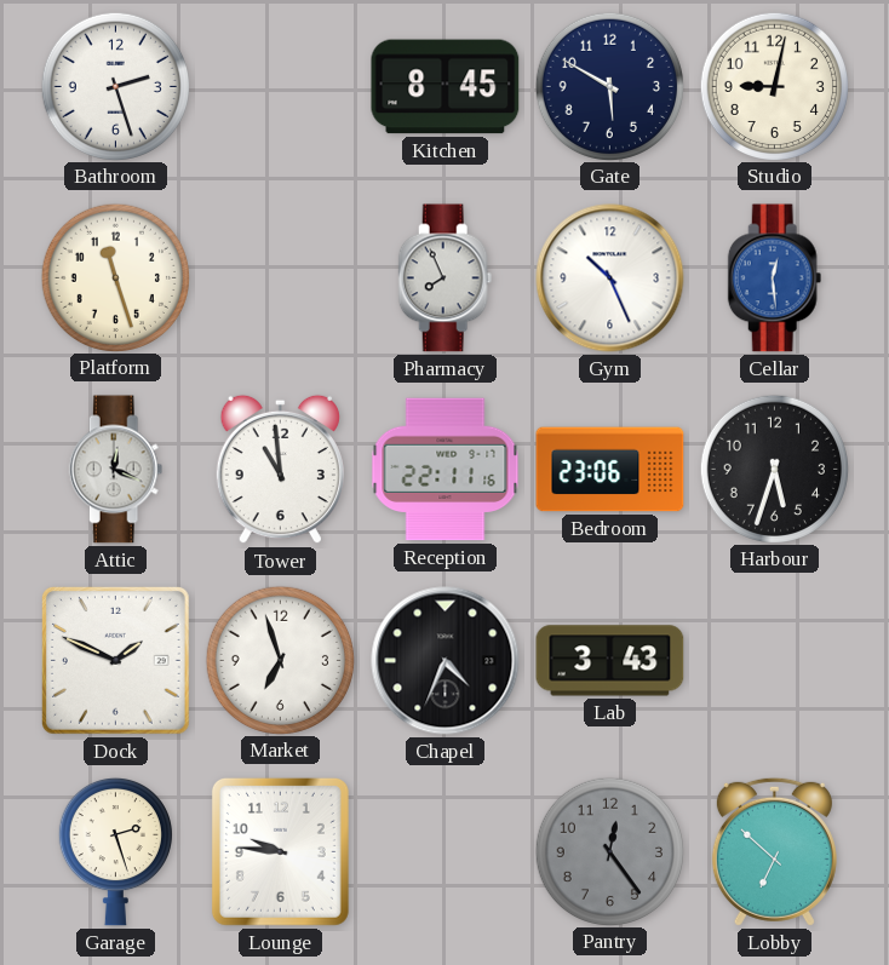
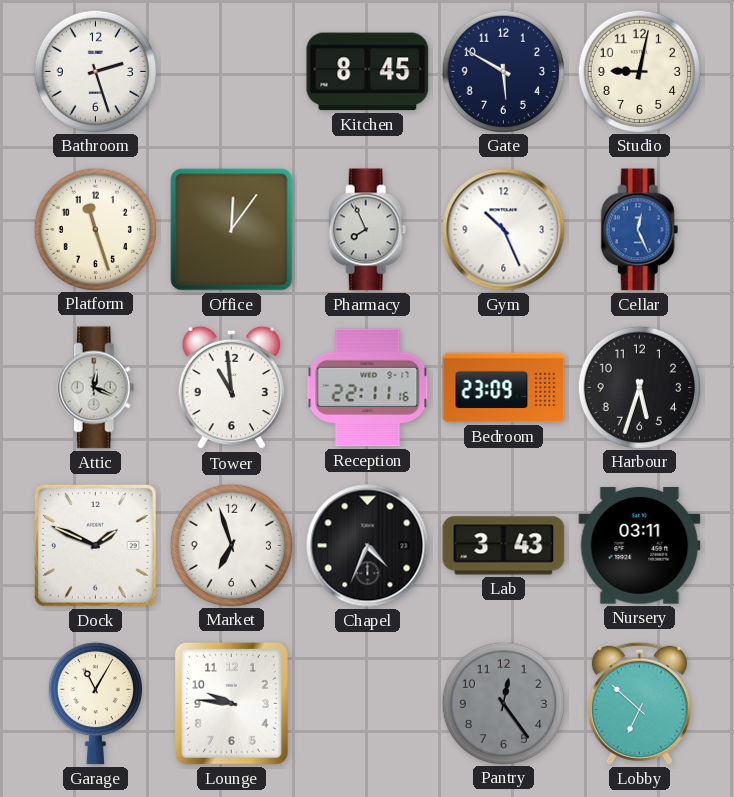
Office: none -> 12:06 (232, 230)
Cellar: 12:29 -> 12:26 (640, 230)
Bedroom: 23:06 -> 23:09 (504, 388)
Nursery: none -> 03:11 (640, 546)
Garage: 2:27 -> 11:05 (95, 703)
